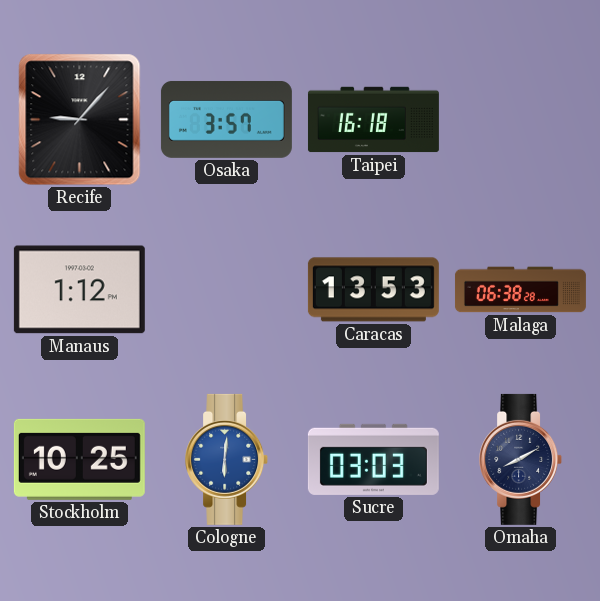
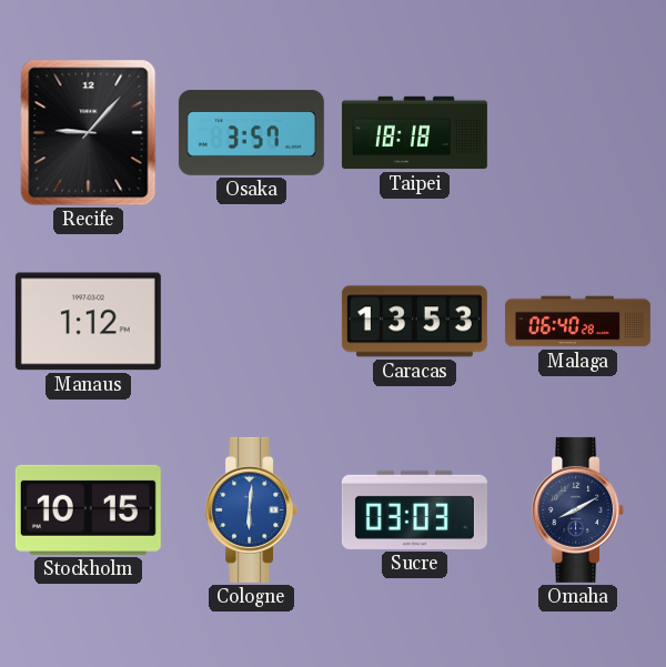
Taipei: 16:18 -> 18:18 (414, 133)
Malaga: 06:38 -> 06:40 (577, 322)
Stockholm: 10:25 -> 10:15 (88, 509)
